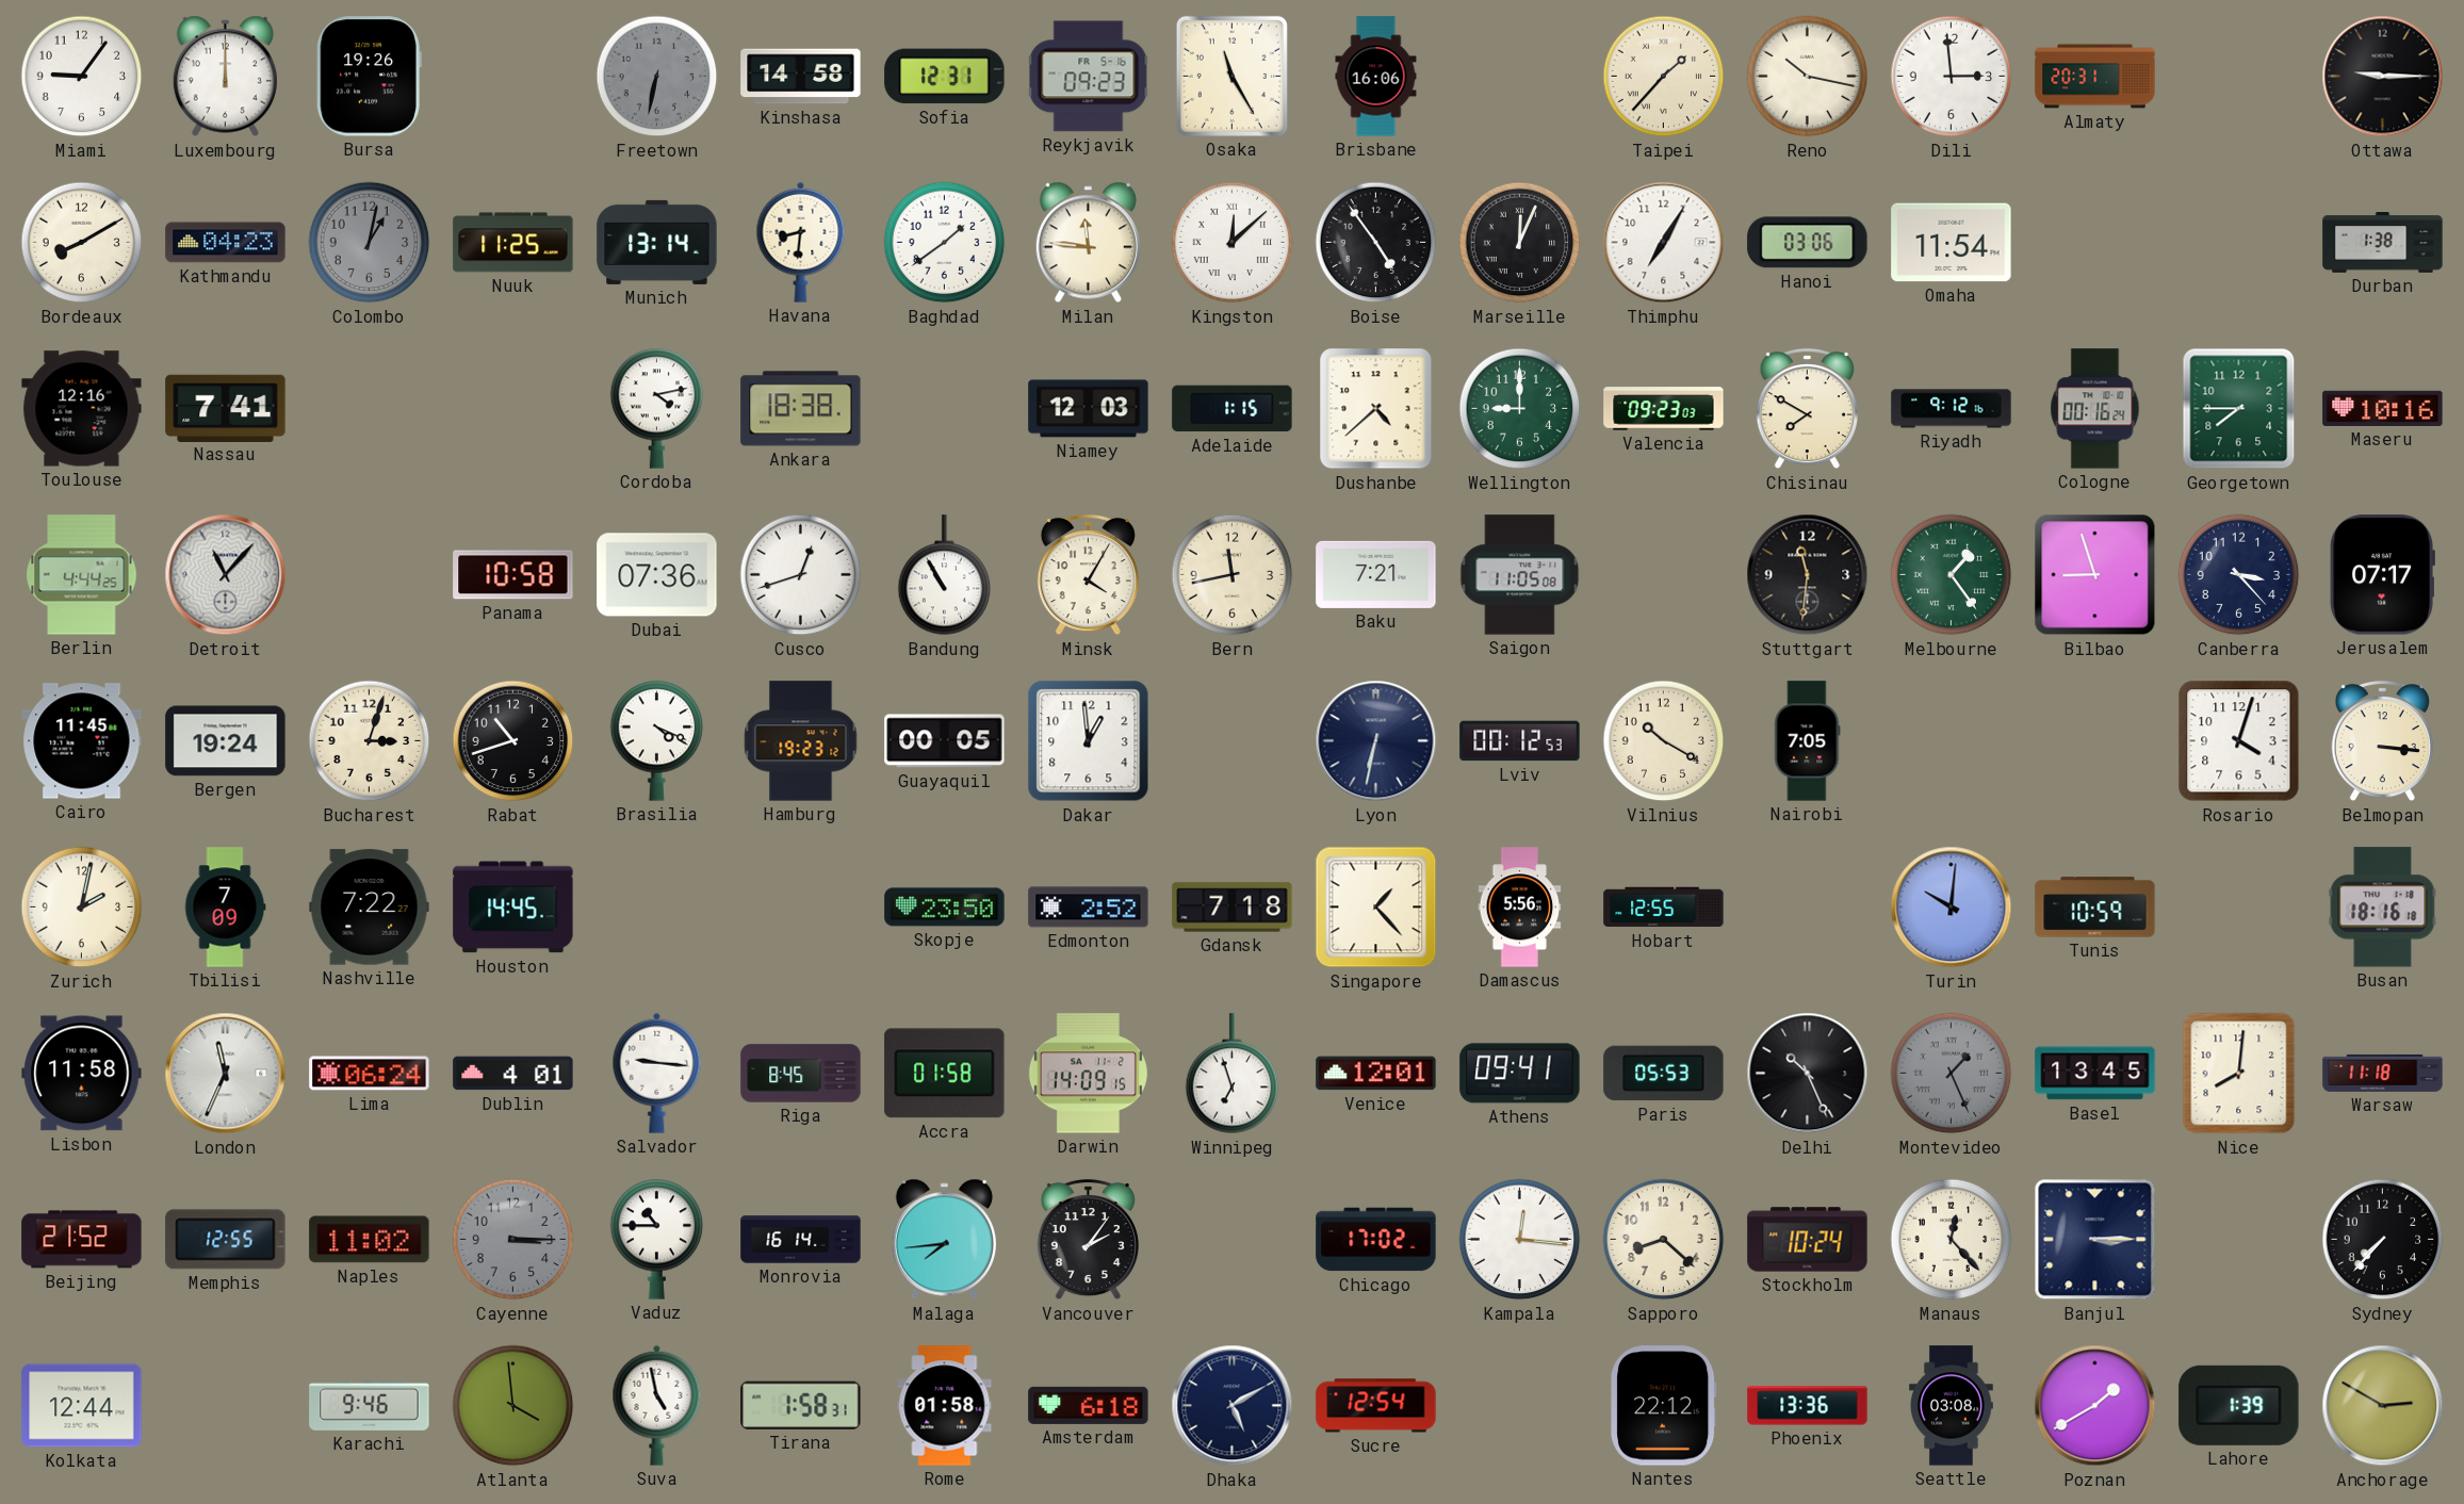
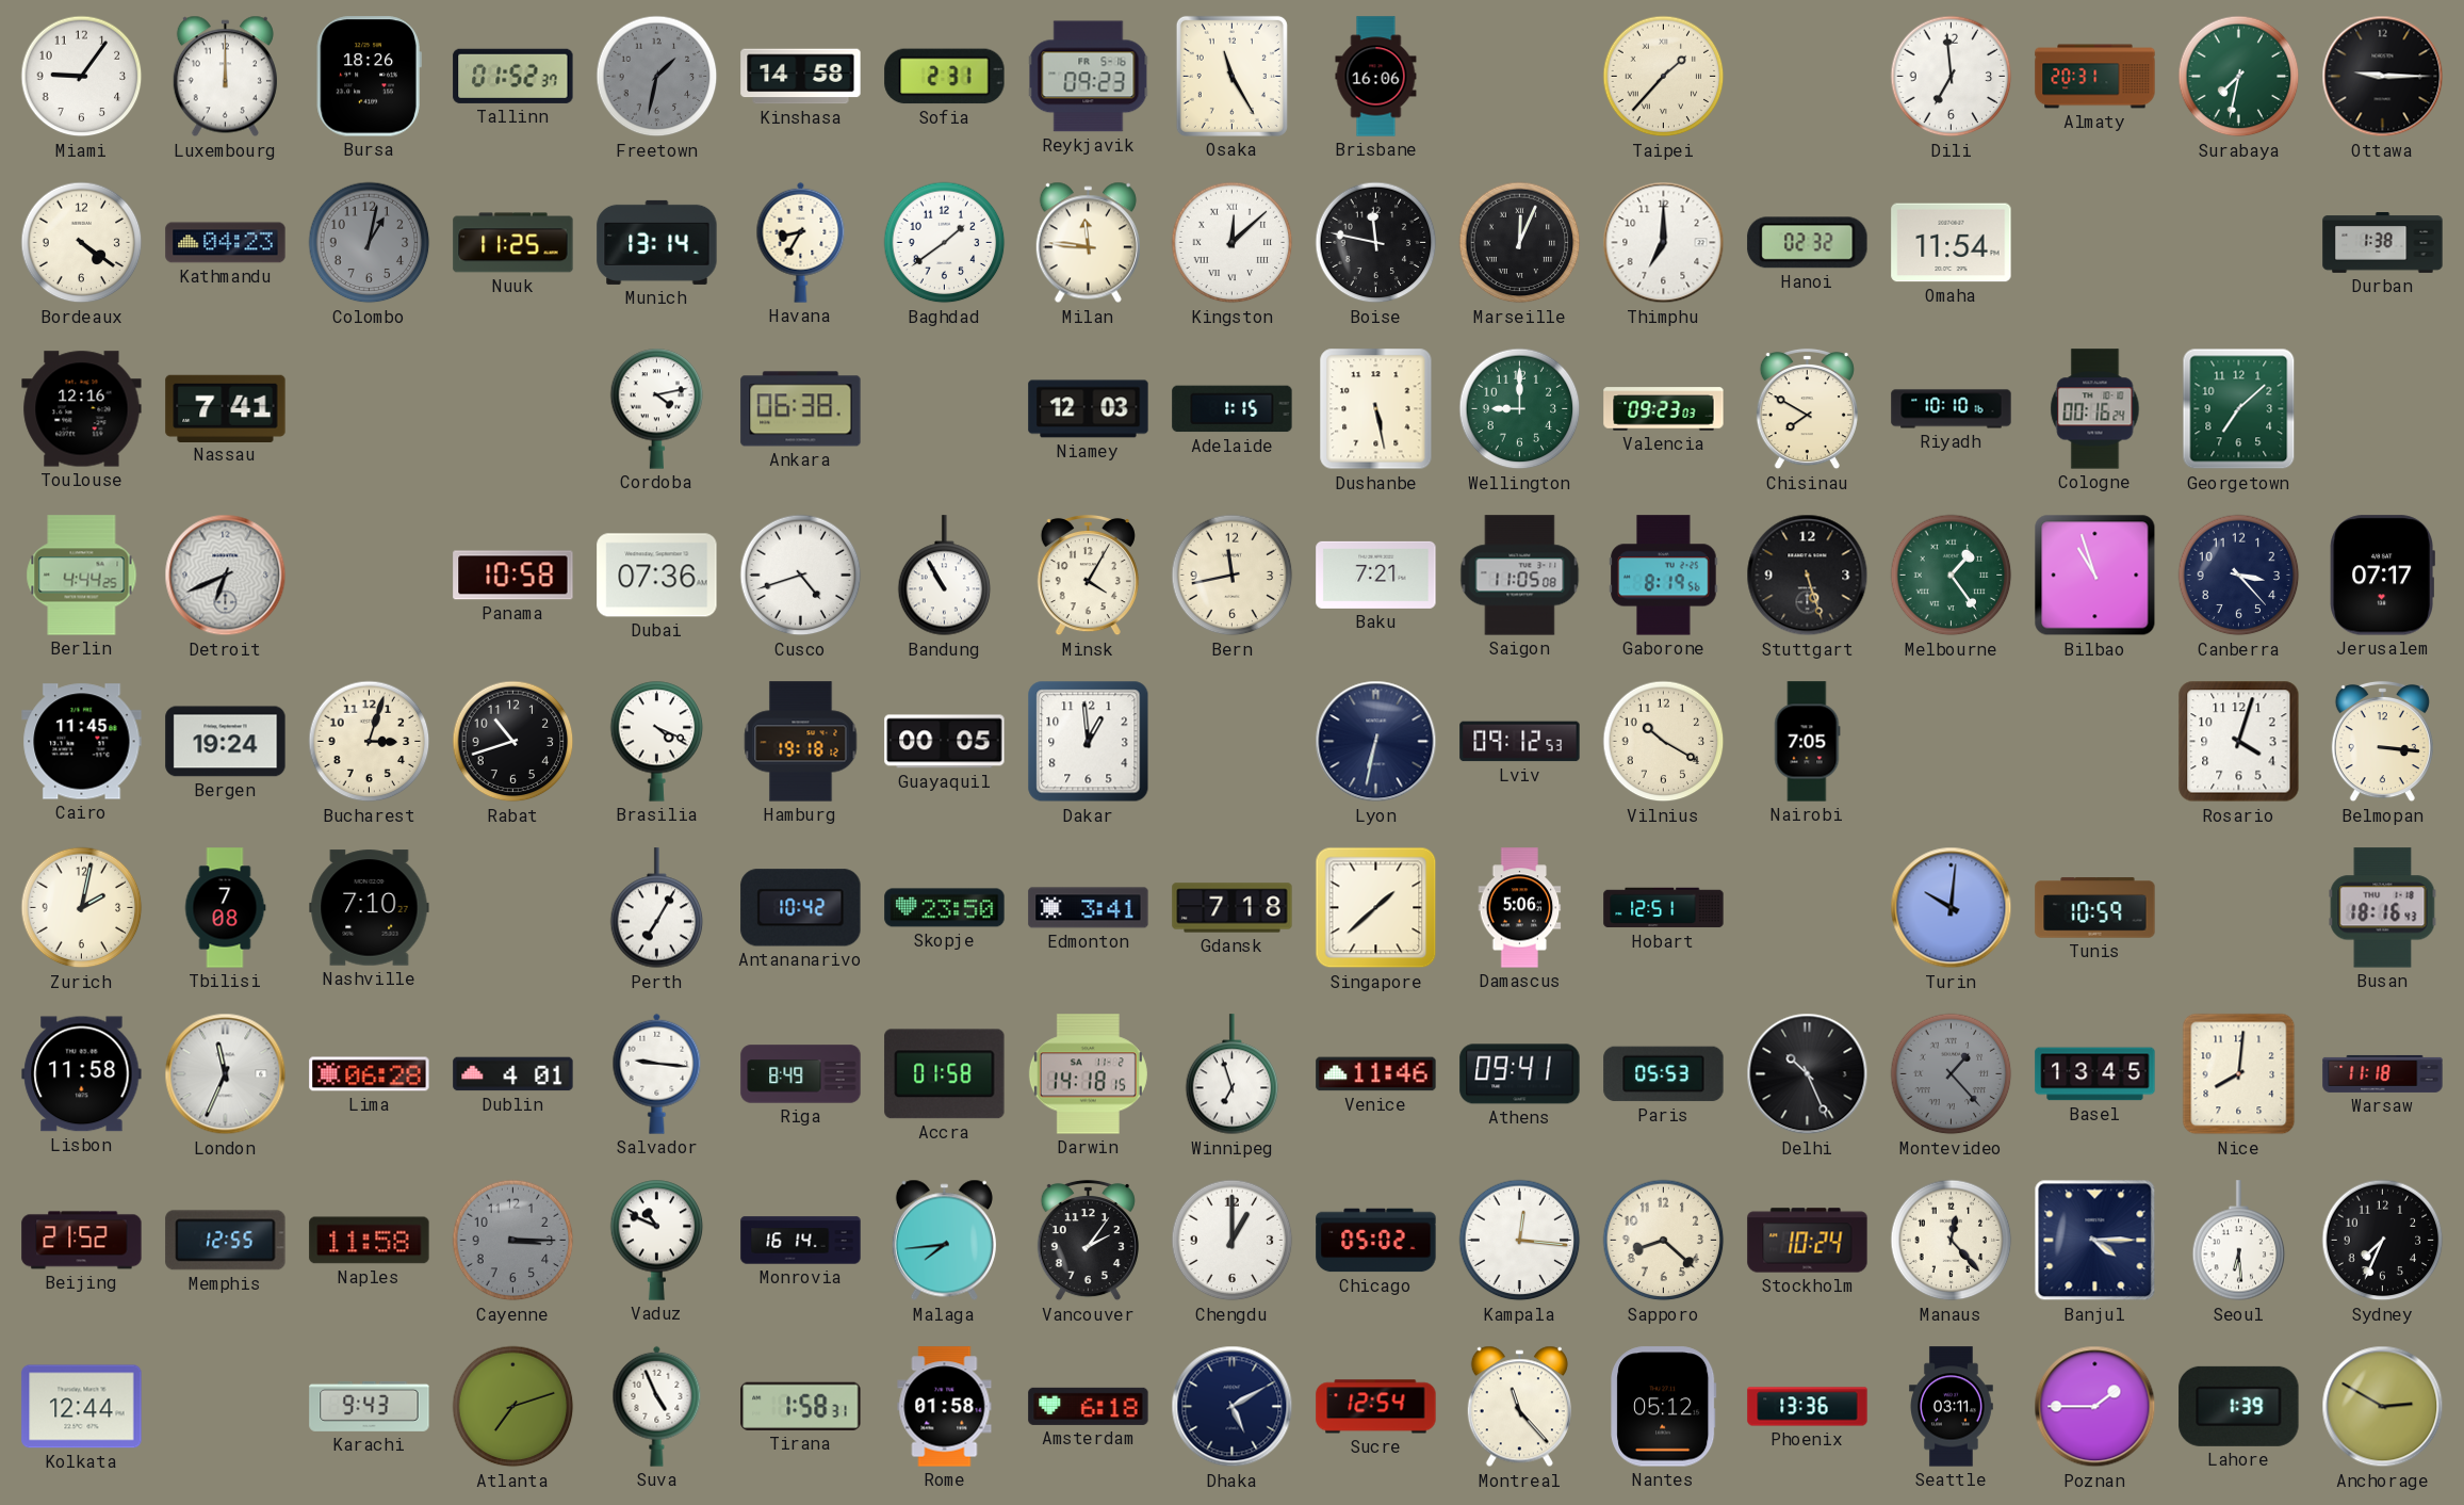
Bursa: 19:26 -> 18:26 (369, 77)
Tallinn: none -> 01:52 (513, 76)
Freetown: 6:32 -> 1:32 (657, 77)
Sofia: 12:31 -> 2:31 (945, 77)
Reno: 10:17 -> none (1808, 77)
Dili: 2:59 -> 6:59 (1952, 77)
Surabaya: none -> 7:32 (2239, 77)
Bordeaux: 8:10 -> 4:21 (82, 243)
Havana: 8:31 -> 8:35 (801, 242)
Boise: 4:54 -> 11:47 (1376, 243)
Thimphu: 7:05 -> 7:00 (1664, 243)
Hanoi: 03:06 -> 02:32 (1808, 243)
Ankara: 18:38 -> 06:38 (801, 409)
Dushanbe: 4:38 -> 5:28 (1376, 409)
Riyadh: 9:12 -> 10:10 (1952, 409)
Georgetown: 7:45 -> 7:08 (2239, 409)
Maseru: 10:16 -> none (2383, 408)
Detroit: 11:07 -> 6:41 (226, 576)
Cusco: 12:42 -> 4:42 (801, 576)
Gaborone: none -> 8:19 (1664, 576)
Stuttgart: 11:31 -> 5:27 (1808, 576)
Bilbao: 8:57 -> 10:57 (2095, 576)
Hamburg: 19:23 -> 19:18 (801, 742)
Lviv: 00:12 -> 09:12 (1520, 742)
Tbilisi: 7:09 -> 7:08 (225, 908)
Nashville: 7:22 -> 7:10 (370, 908)
Houston: 14:45 -> none (513, 908)
Perth: none -> 7:05 (657, 908)
Antananarivo: none -> 10:42 (801, 908)
Edmonton: 2:52 -> 3:41 (1089, 908)
Singapore: 1:23 -> 1:38 (1376, 908)
Damascus: 5:56 -> 5:06 (1520, 908)
Hobart: 12:55 -> 12:51 (1664, 908)
Busan: 18:16:18 -> 18:16:43 (2383, 908)
Lima: 06:24 -> 06:28 (370, 1074)
Riga: 8:45 -> 8:49 (801, 1074)
Darwin: 14:09 -> 14:18 (1088, 1074)
Venice: 12:01 -> 11:46 (1376, 1074)
Montevideo: 1:26 -> 1:23 (1952, 1074)
Naples: 11:02 -> 11:58 (370, 1241)
Vaduz: 10:45 -> 10:49 (657, 1240)
Chengdu: none -> 1:00 (1233, 1241)
Chicago: 17:02 -> 05:02 (1376, 1241)
Banjul: 3:15 -> 4:15 (2095, 1241)
Seoul: none -> 6:29 (2239, 1241)
Sydney: 7:37 -> 7:34 (2383, 1241)
Karachi: 9:46 -> 9:43 (370, 1406)
Atlanta: 3:59 -> 7:12 (513, 1407)
Suva: 4:58 -> 4:56 (657, 1406)
Montreal: none -> 11:23 (1519, 1407)
Nantes: 22:12 -> 05:12 (1664, 1407)
Seattle: 03:08 -> 03:11 (1952, 1407)
Poznan: 1:40 -> 1:45 (2095, 1407)
